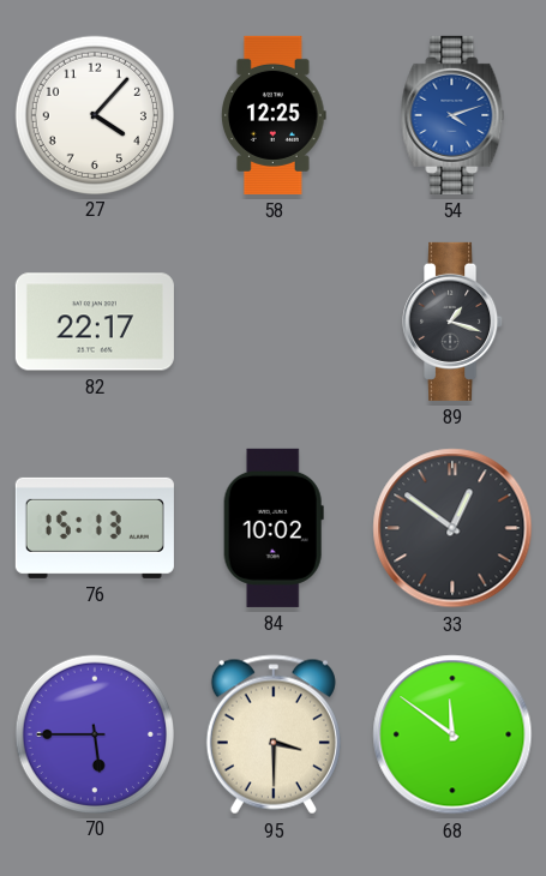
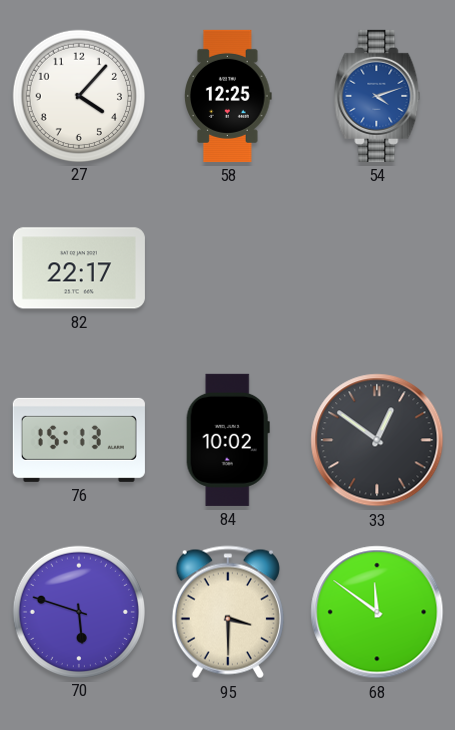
89: 1:18 -> none (454, 322)
70: 5:45 -> 5:48 (78, 611)
